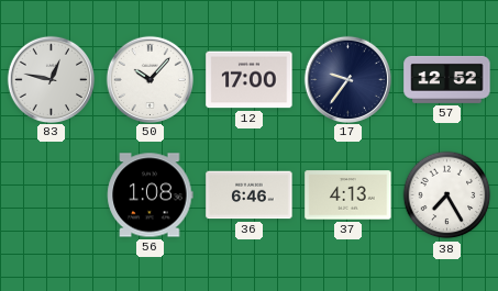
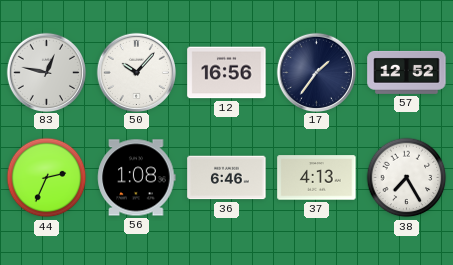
12: 17:00 -> 16:56 (227, 73)
17: 9:36 -> 1:36 (316, 72)
44: none -> 2:34 (47, 178)
